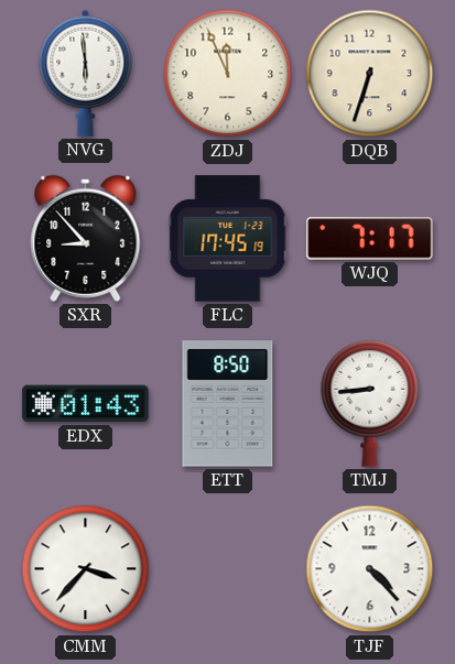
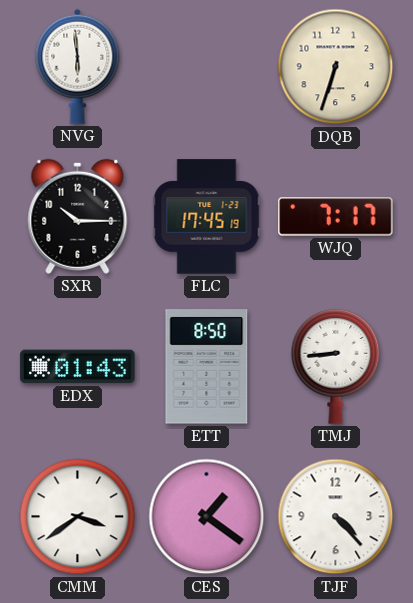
ZDJ: 11:56 -> none (228, 74)
SXR: 8:53 -> 10:15 (78, 216)
CMM: 3:37 -> 3:39 (78, 517)
CES: none -> 1:21 (207, 517)
